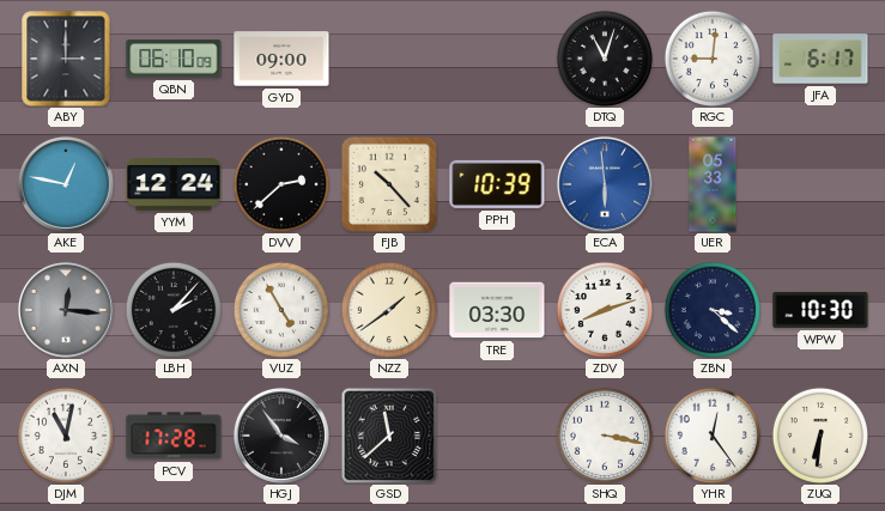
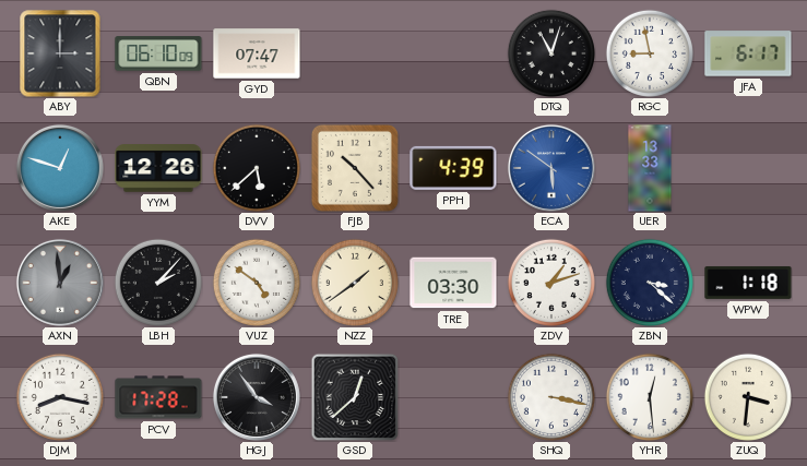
GYD: 09:00 -> 07:47 (257, 53)
RGC: 9:01 -> 8:58 (649, 52)
AKE: 12:47 -> 12:48 (60, 168)
YYM: 12:24 -> 12:26 (158, 168)
DVV: 2:38 -> 5:38 (256, 167)
PPH: 10:39 -> 4:39 (453, 168)
ECA: 5:59 -> 5:51 (551, 168)
UER: 05:33 -> 13:33 (650, 168)
AXN: 12:16 -> 12:59 (60, 283)
VUZ: 4:55 -> 4:51 (256, 282)
ZDV: 8:12 -> 1:12 (550, 282)
WPW: 10:30 -> 1:18 (748, 283)
DJM: 11:02 -> 8:17 (59, 396)
GSD: 11:38 -> 12:38 (355, 397)
YHR: 12:24 -> 12:29 (649, 396)
ZUQ: 6:31 -> 3:31 (747, 396)
